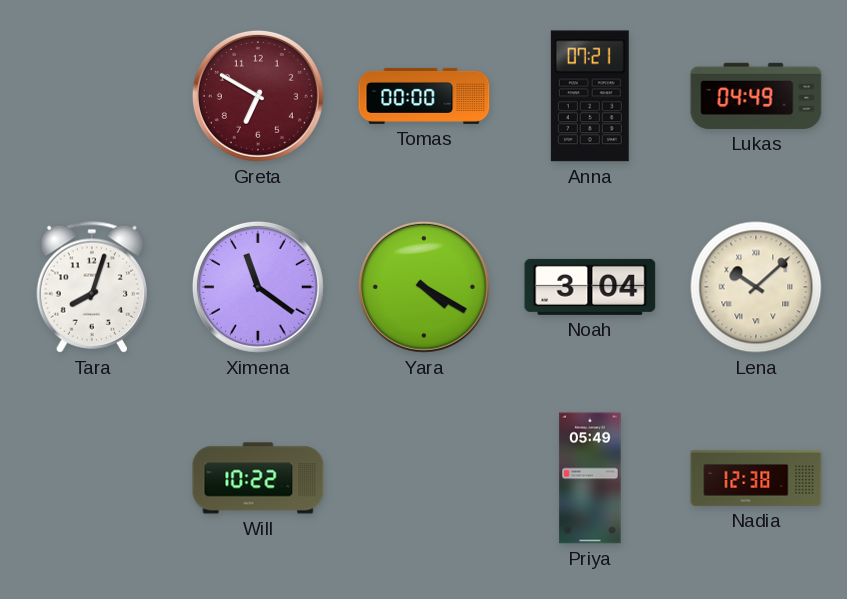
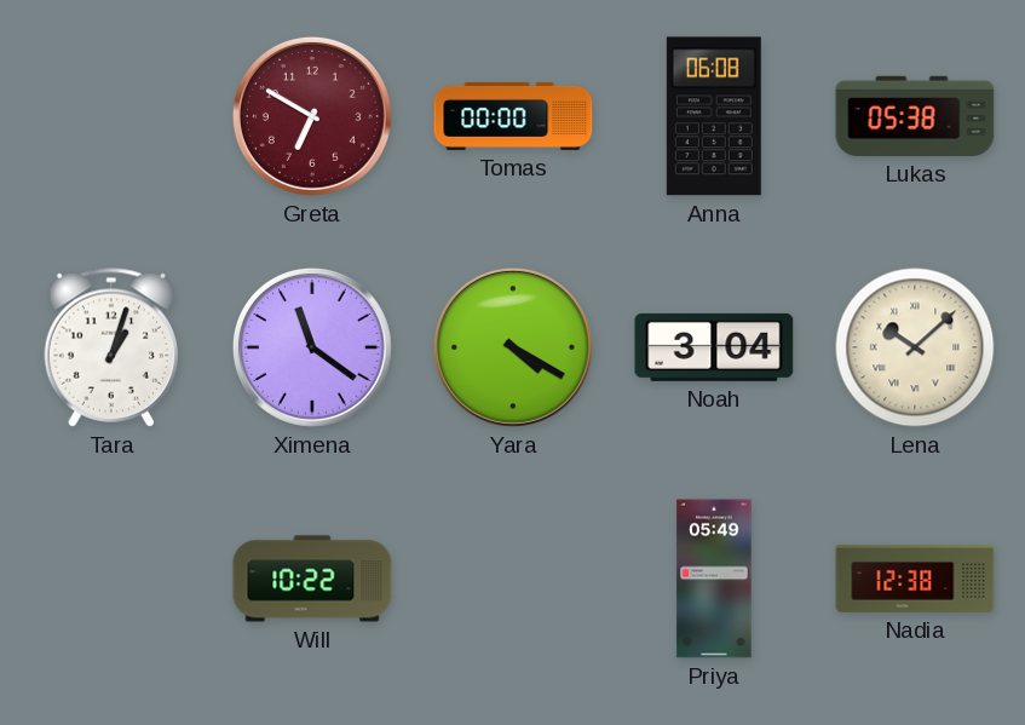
Anna: 07:21 -> 06:08 (714, 116)
Lukas: 04:49 -> 05:38 (915, 116)
Tara: 8:03 -> 1:03 (110, 347)
